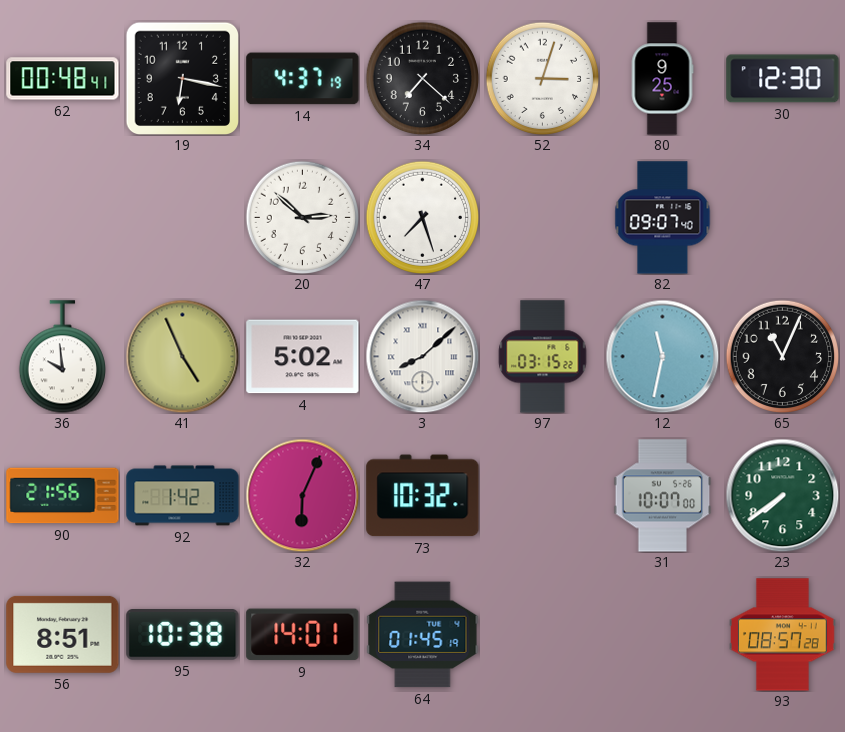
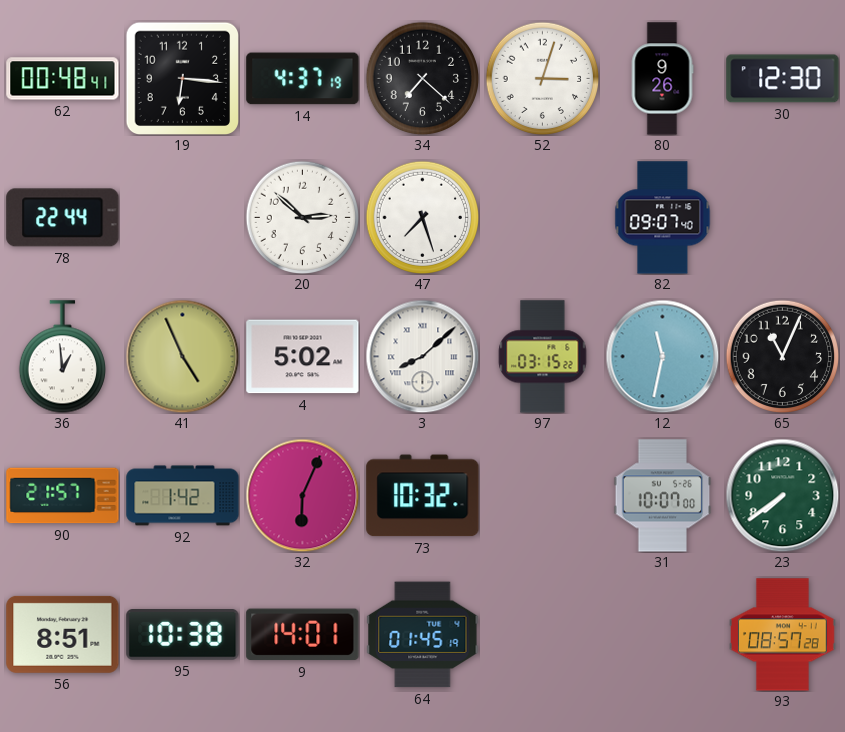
19: 6:17 -> 6:16 (182, 78)
80: 9:25 -> 9:26 (662, 79)
78: none -> 22:44 (63, 218)
36: 9:59 -> 12:59 (62, 357)
90: 21:56 -> 21:57 (63, 496)
